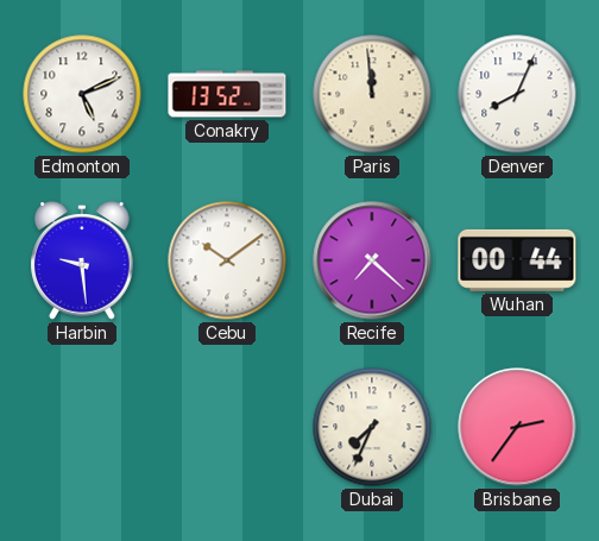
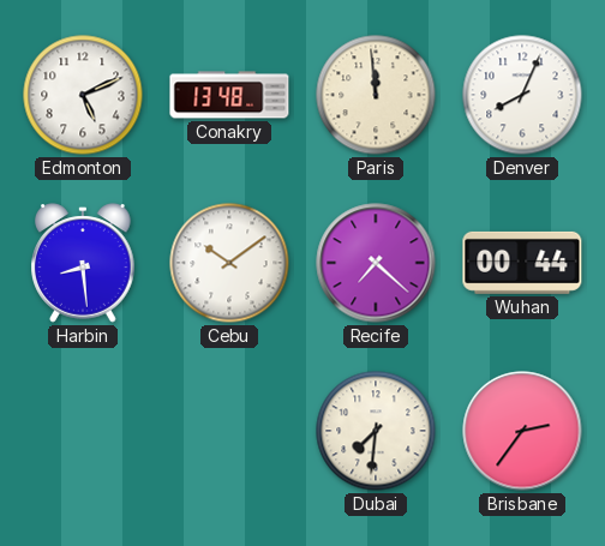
Conakry: 13:52 -> 13:48 (229, 95)
Harbin: 9:29 -> 8:29 (84, 263)
Dubai: 7:34 -> 7:31 (376, 431)
